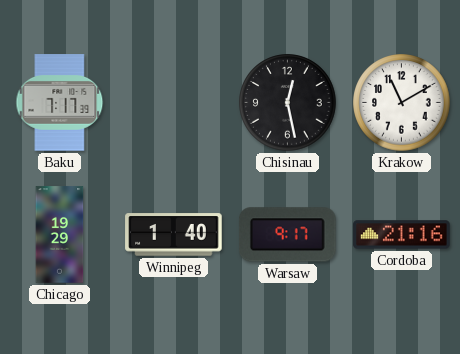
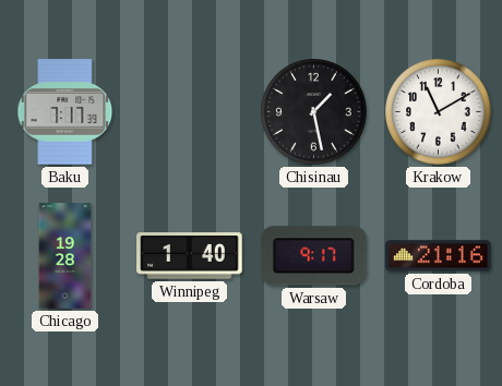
Chisinau: 12:28 -> 1:28 (314, 112)
Chicago: 19:29 -> 19:28 (65, 256)
